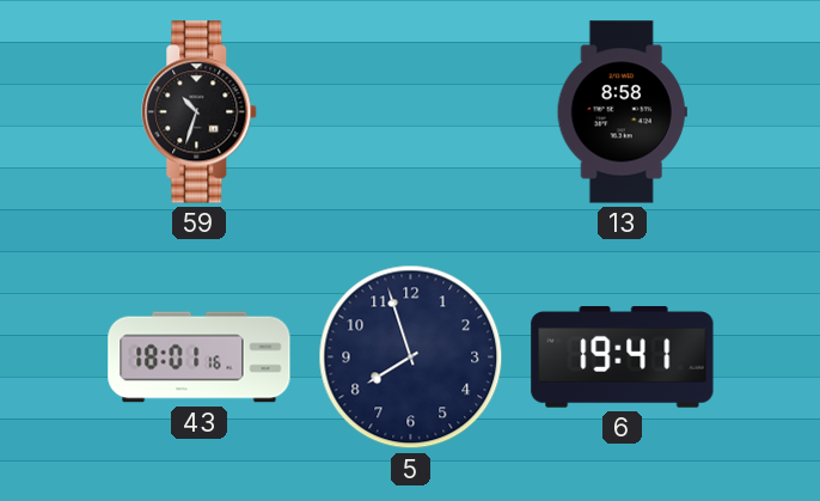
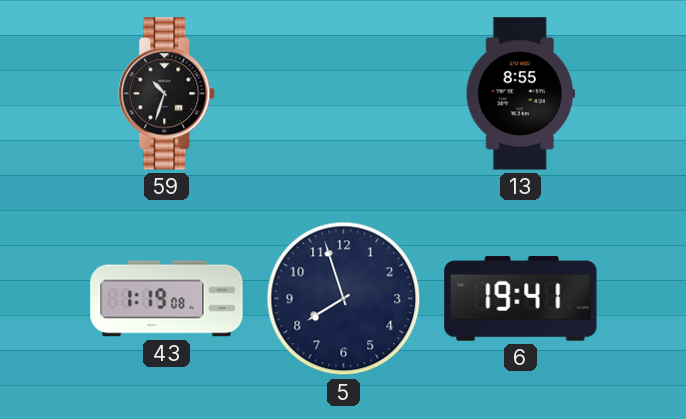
13: 8:58 -> 8:55 (520, 94)
43: 18:01 -> 1:19 (167, 299)
